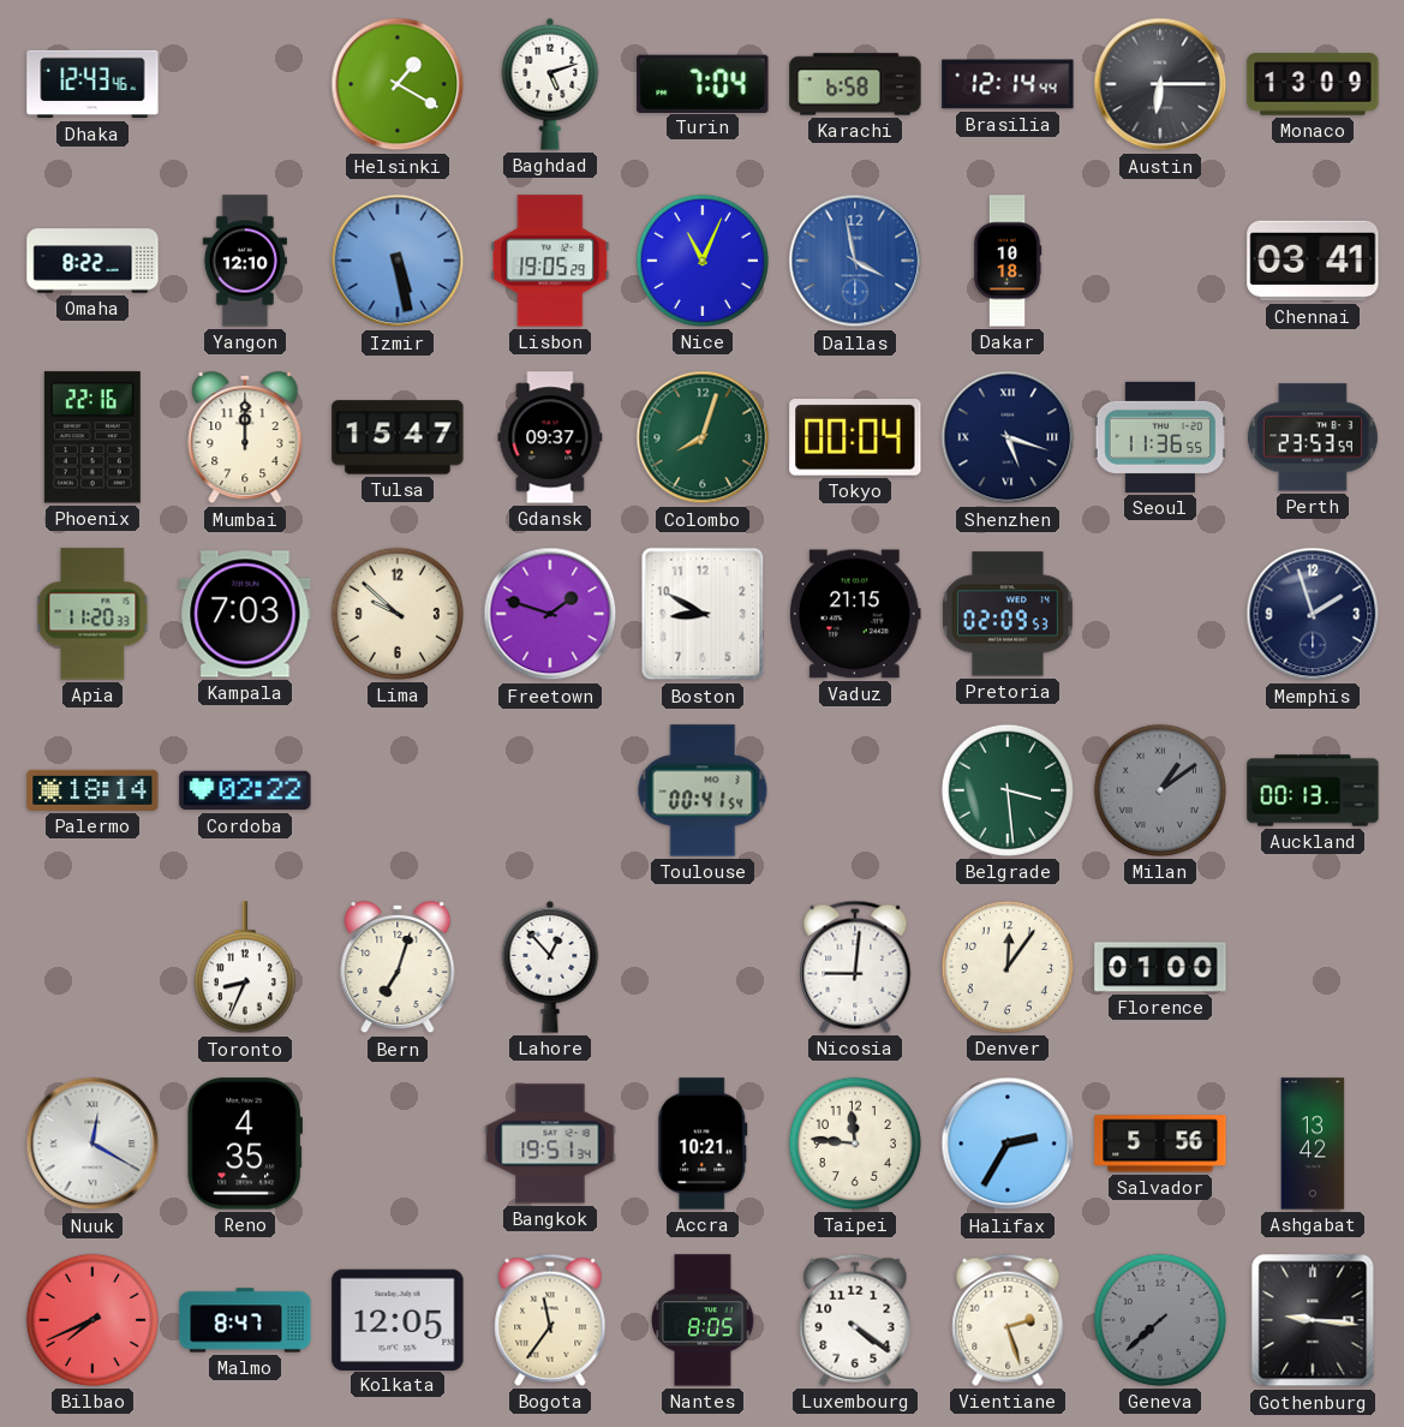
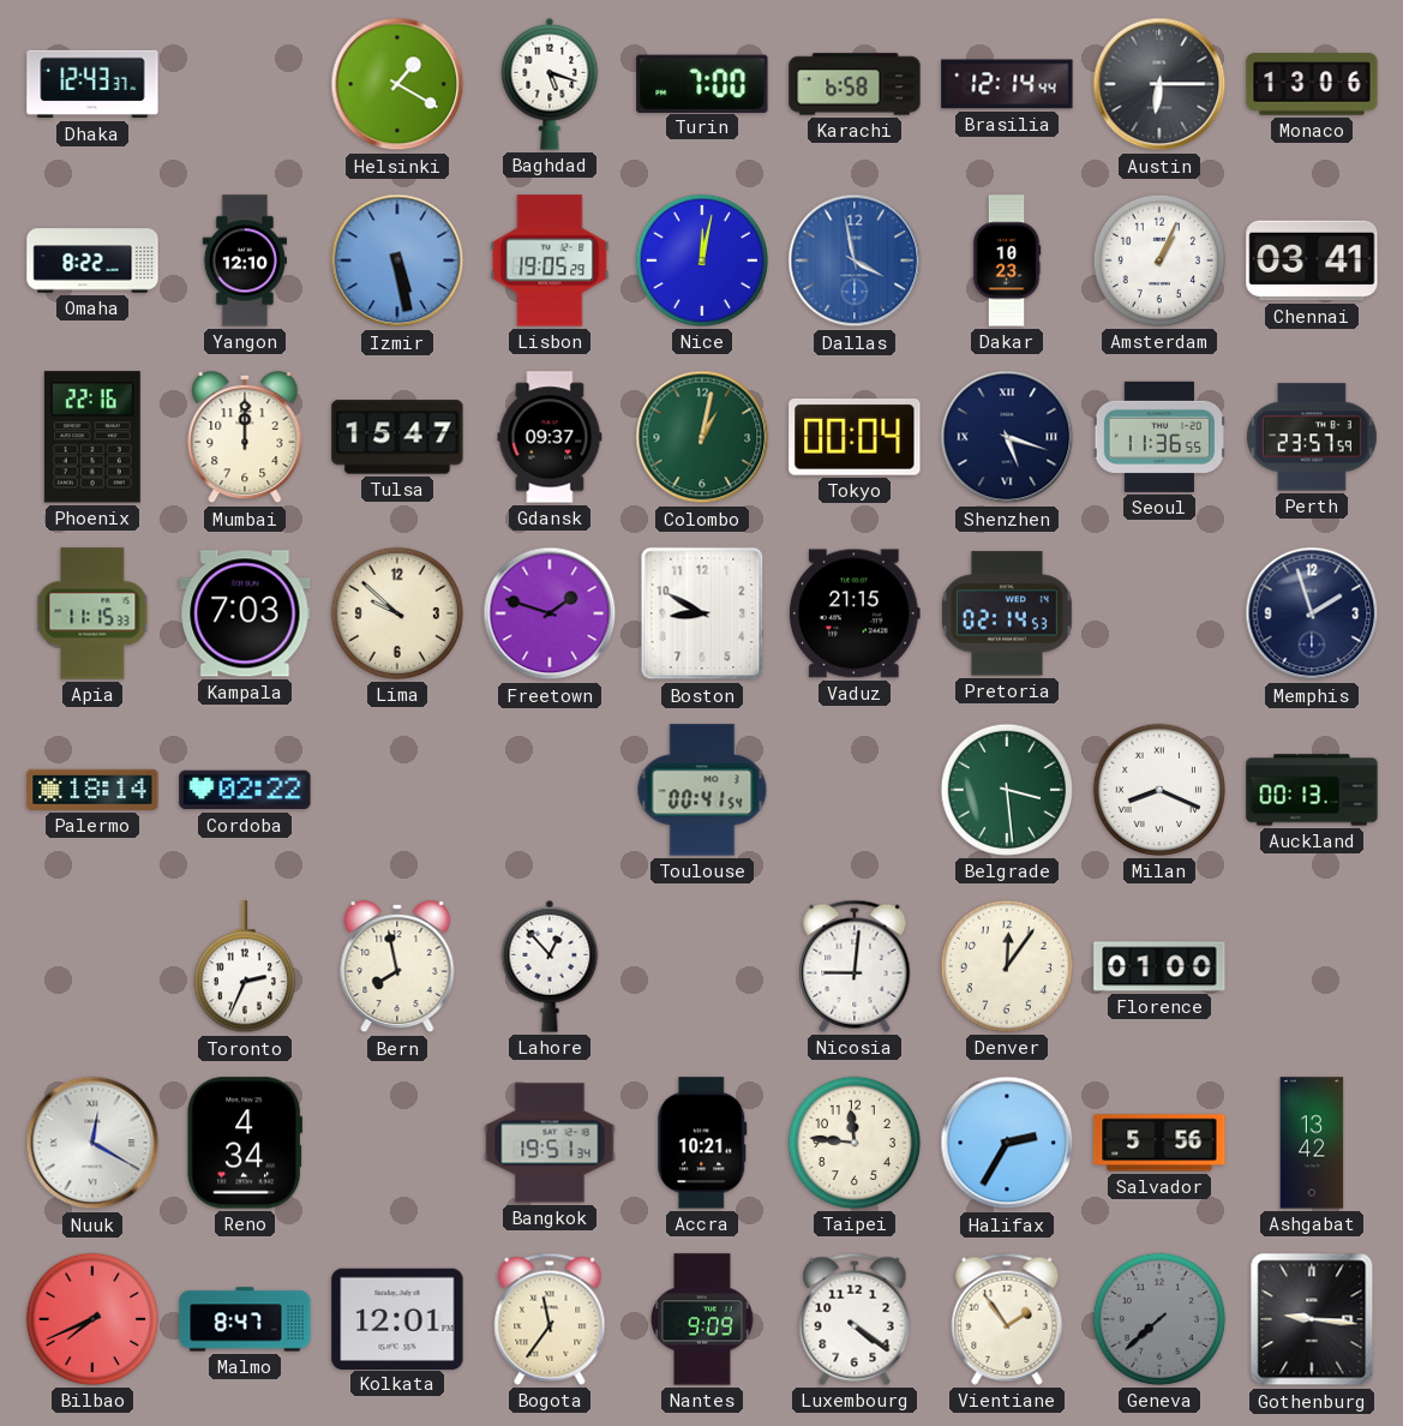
Dhaka: 12:43:46 -> 12:43:37 (92, 84)
Baghdad: 5:12 -> 5:18 (550, 84)
Turin: 7:04 -> 7:00 (702, 83)
Monaco: 13:09 -> 13:06 (1312, 84)
Nice: 11:04 -> 12:02 (702, 260)
Dakar: 10:18 -> 10:23 (1007, 260)
Amsterdam: none -> 1:04 (1159, 260)
Colombo: 8:03 -> 1:02 (702, 437)
Perth: 23:53 -> 23:57 (1312, 437)
Apia: 11:20 -> 11:15 (92, 613)
Pretoria: 02:09 -> 02:14 (1007, 613)
Milan: 1:09 -> 8:19 (1159, 790)
Milan dial: grey -> white (1159, 790)
Toronto: 8:34 -> 2:34 (245, 967)
Bern: 7:03 -> 7:58 (397, 966)
Reno: 4:35 -> 4:34 (244, 1143)
Kolkata: 12:05 -> 12:01 (397, 1318)
Nantes: 8:05 -> 9:09 (702, 1319)
Vientiane: 2:27 -> 1:54 (1007, 1319)
